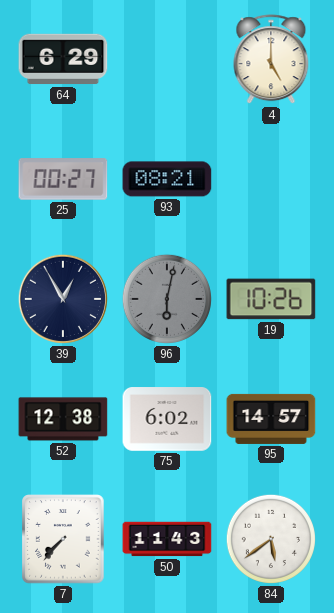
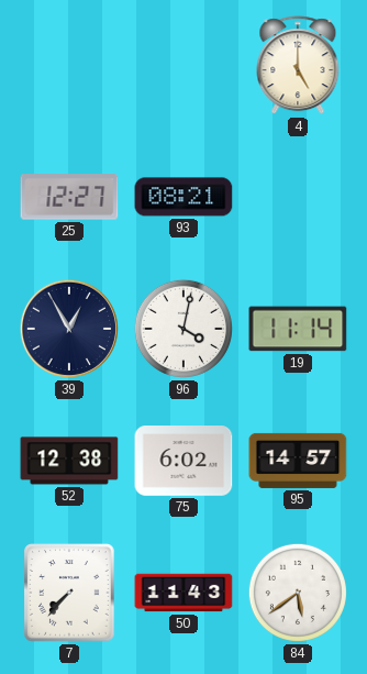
64: 6:29 -> none (63, 59)
25: 00:27 -> 12:27 (69, 197)
96: 6:02 -> 4:02 (183, 329)
96 dial: grey -> white (183, 329)
19: 10:26 -> 11:14 (298, 329)
